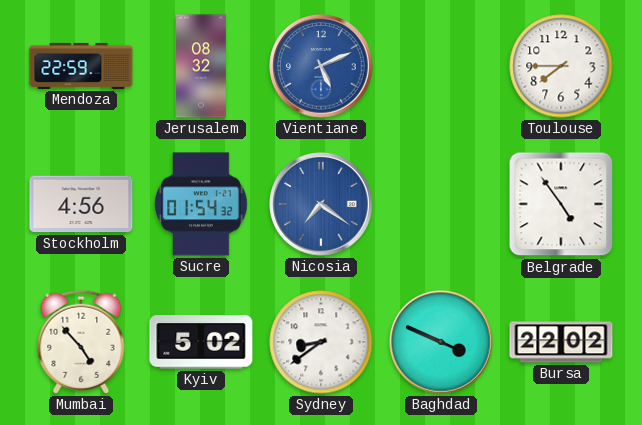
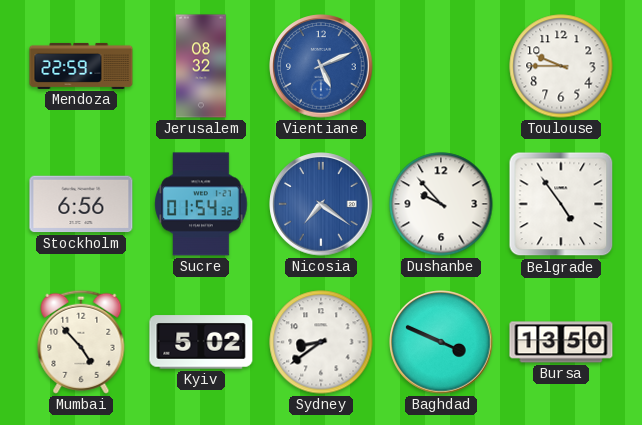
Toulouse: 7:45 -> 9:45 (561, 66)
Stockholm: 4:56 -> 6:56 (81, 204)
Dushanbe: none -> 9:53 (441, 204)
Bursa: 22:02 -> 13:50 (561, 342)
